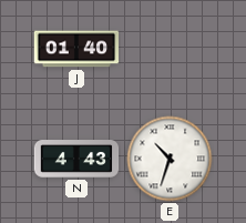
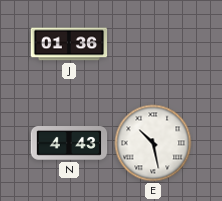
J: 01:40 -> 01:36 (69, 44)
E: 10:33 -> 10:28 (153, 143)
